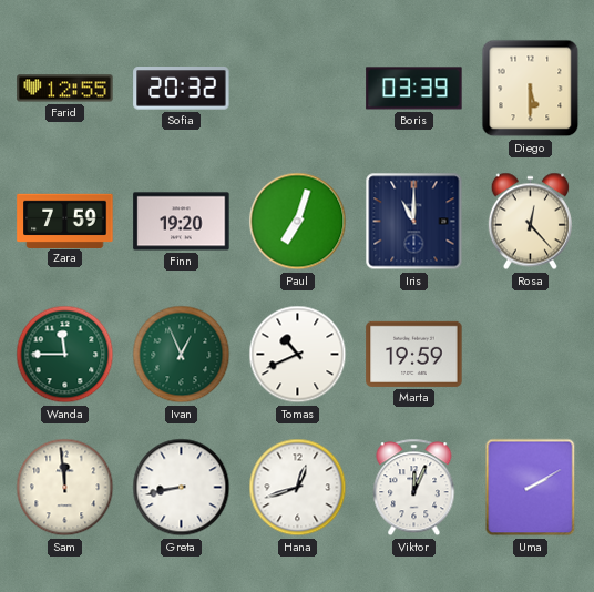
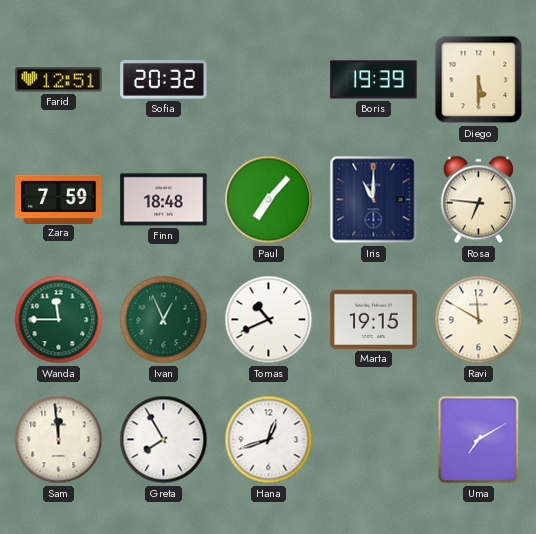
Farid: 12:55 -> 12:51 (59, 80)
Boris: 03:39 -> 19:39 (374, 80)
Finn: 19:20 -> 18:48 (164, 200)
Paul: 7:03 -> 7:07 (269, 200)
Rosa: 12:23 -> 6:46 (478, 200)
Marta: 19:59 -> 19:15 (374, 319)
Ravi: none -> 11:50 (479, 320)
Greta: 8:43 -> 7:55 (164, 440)
Viktor: 12:04 -> none (414, 488)
Uma: 2:10 -> 7:10 (479, 440)
